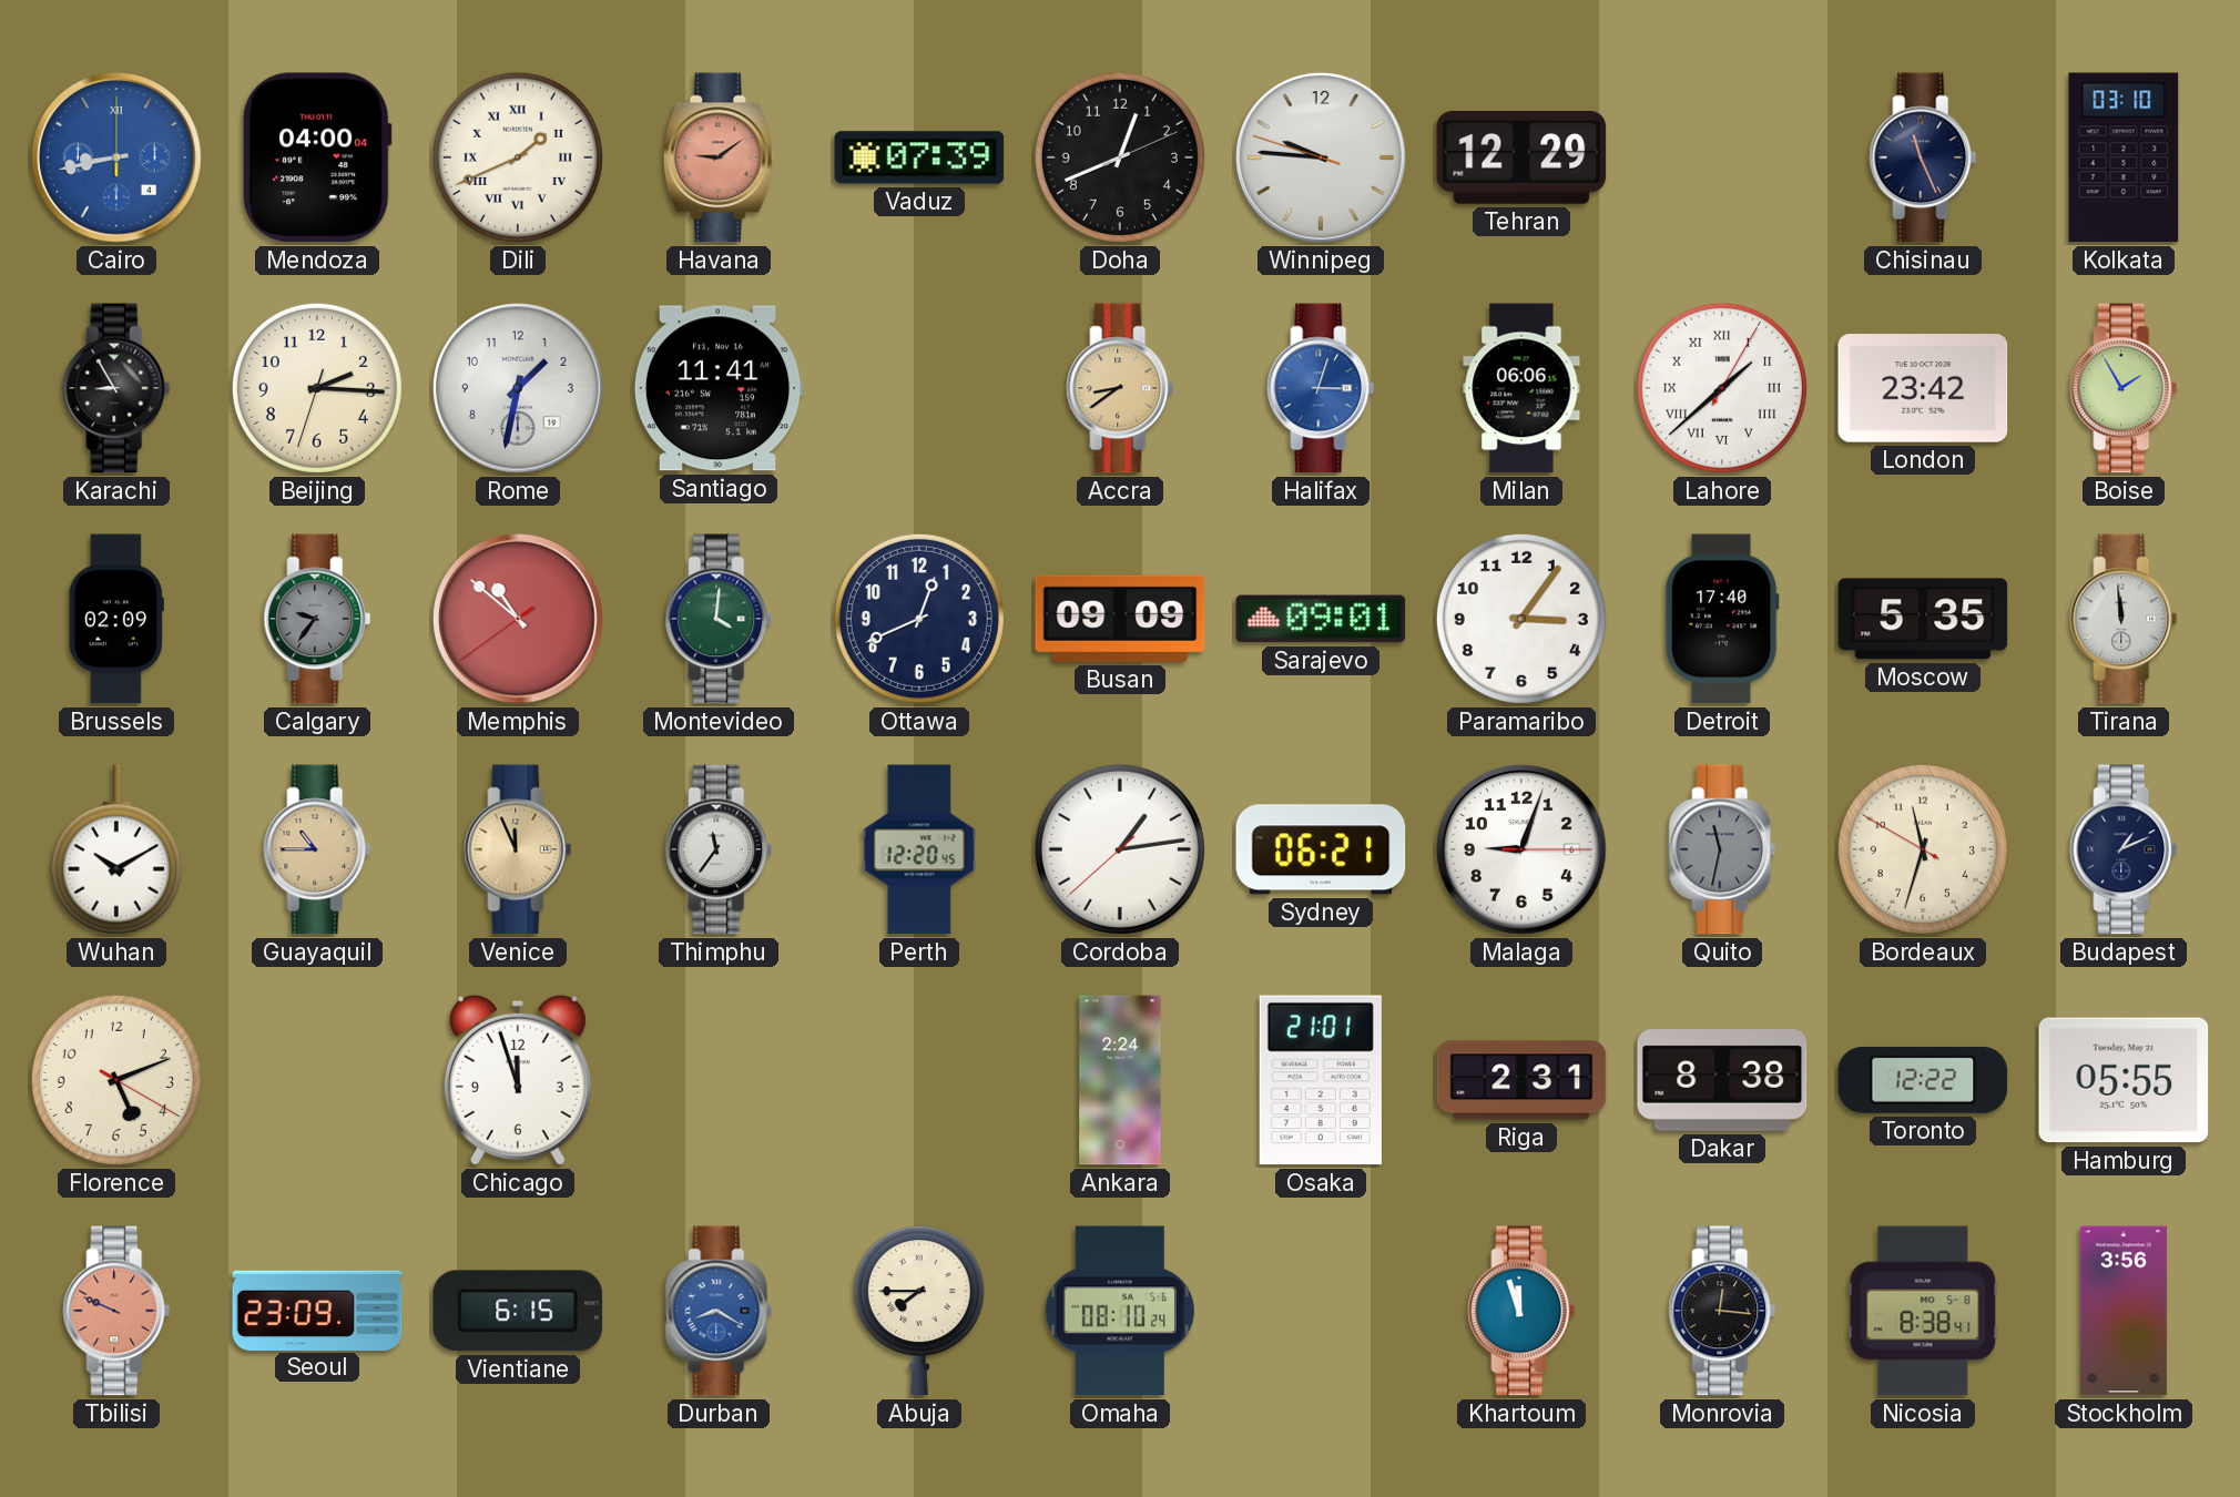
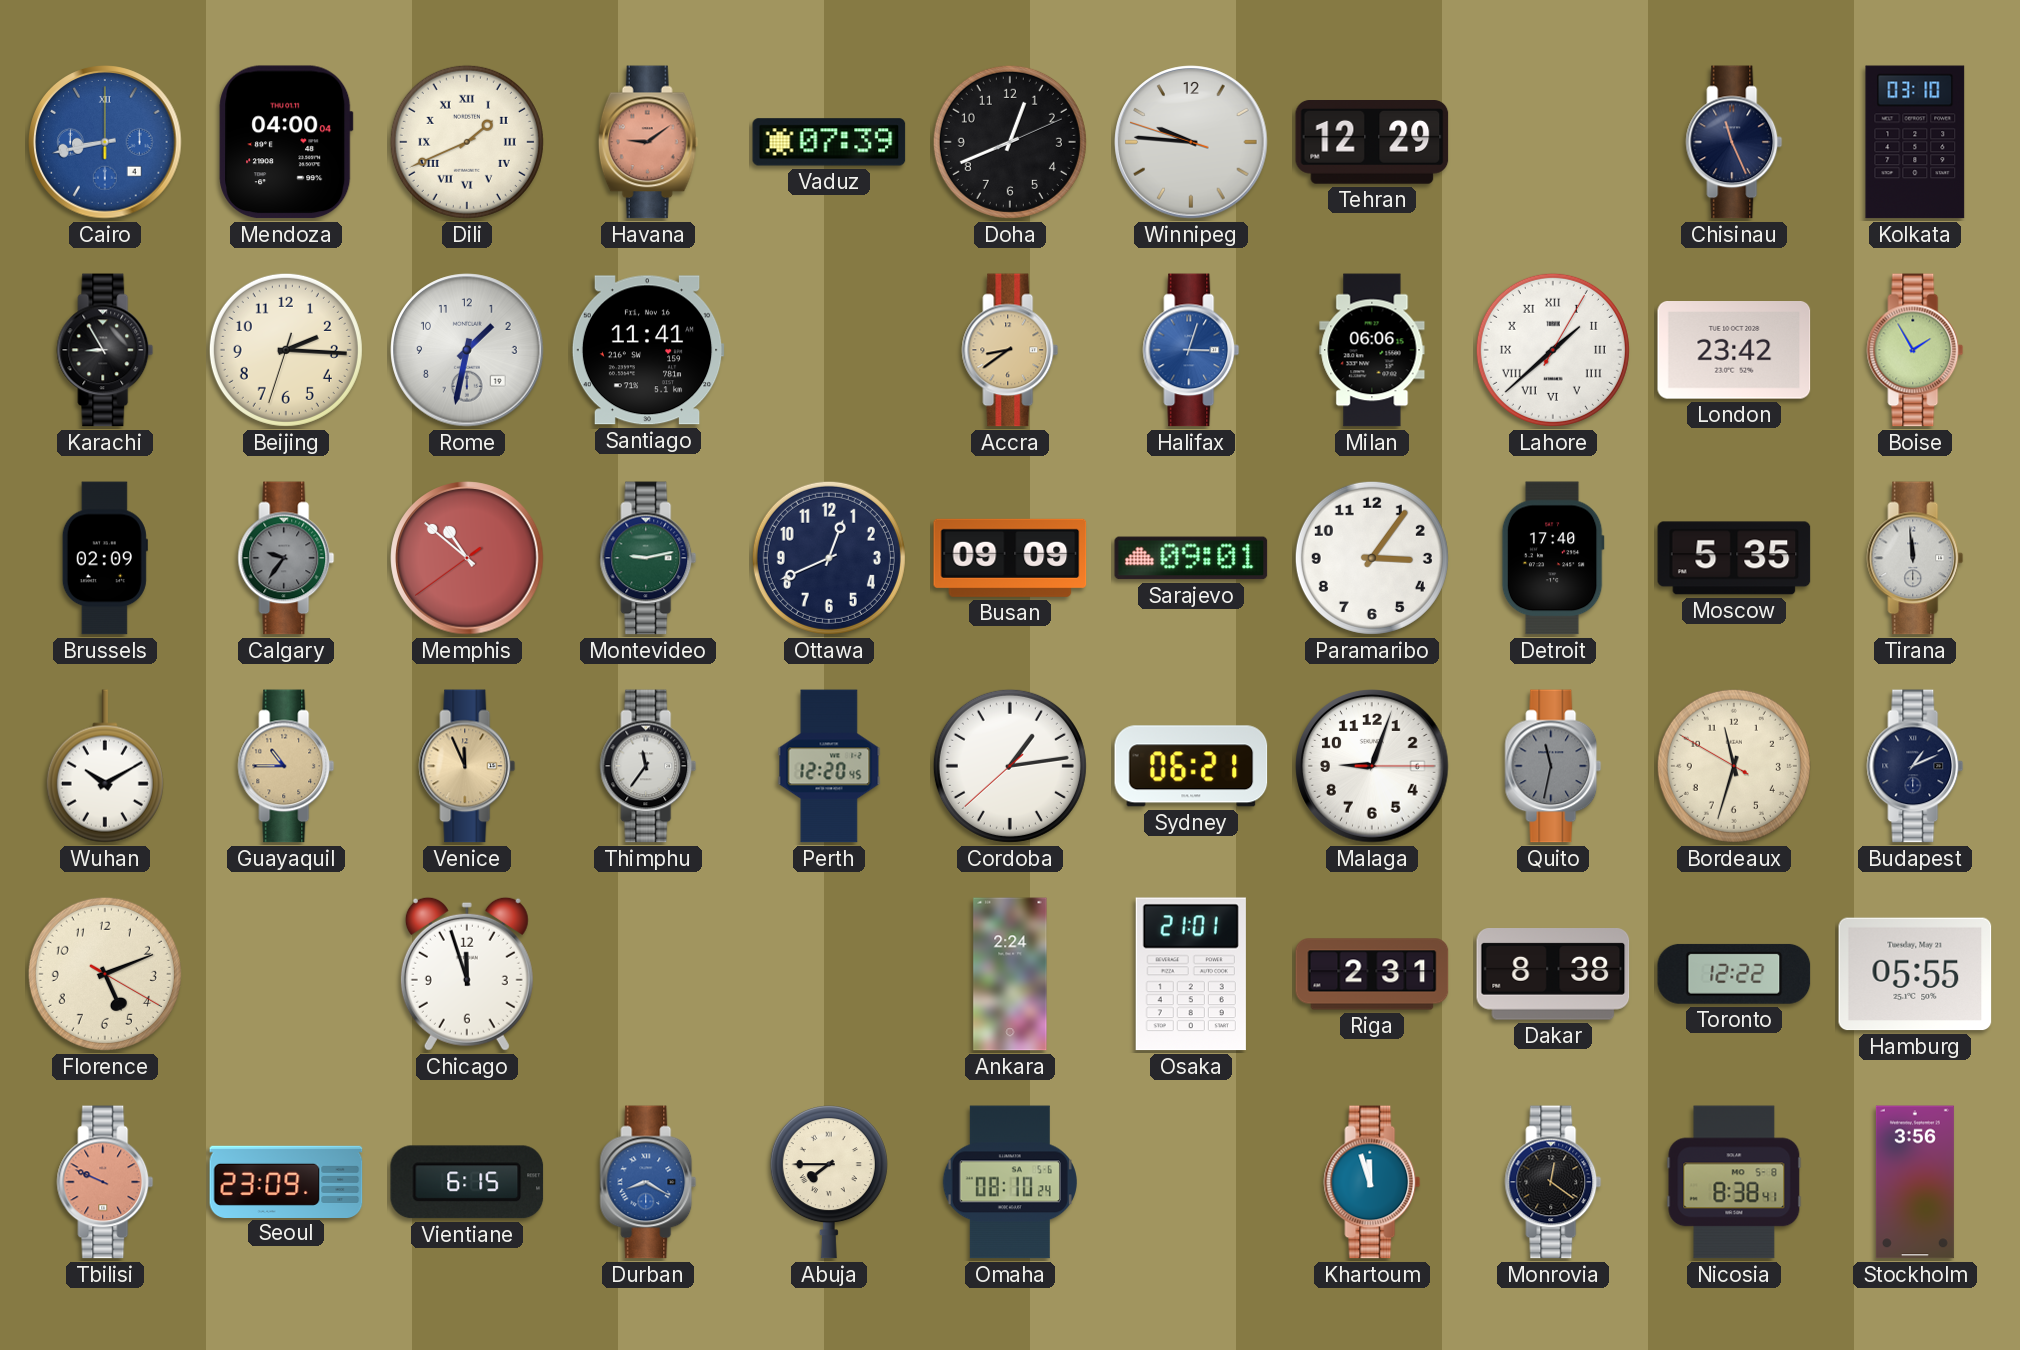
Montevideo: 4:01 -> 9:13 (648, 558)
Monrovia: 12:16 -> 12:21 (1553, 1182)
